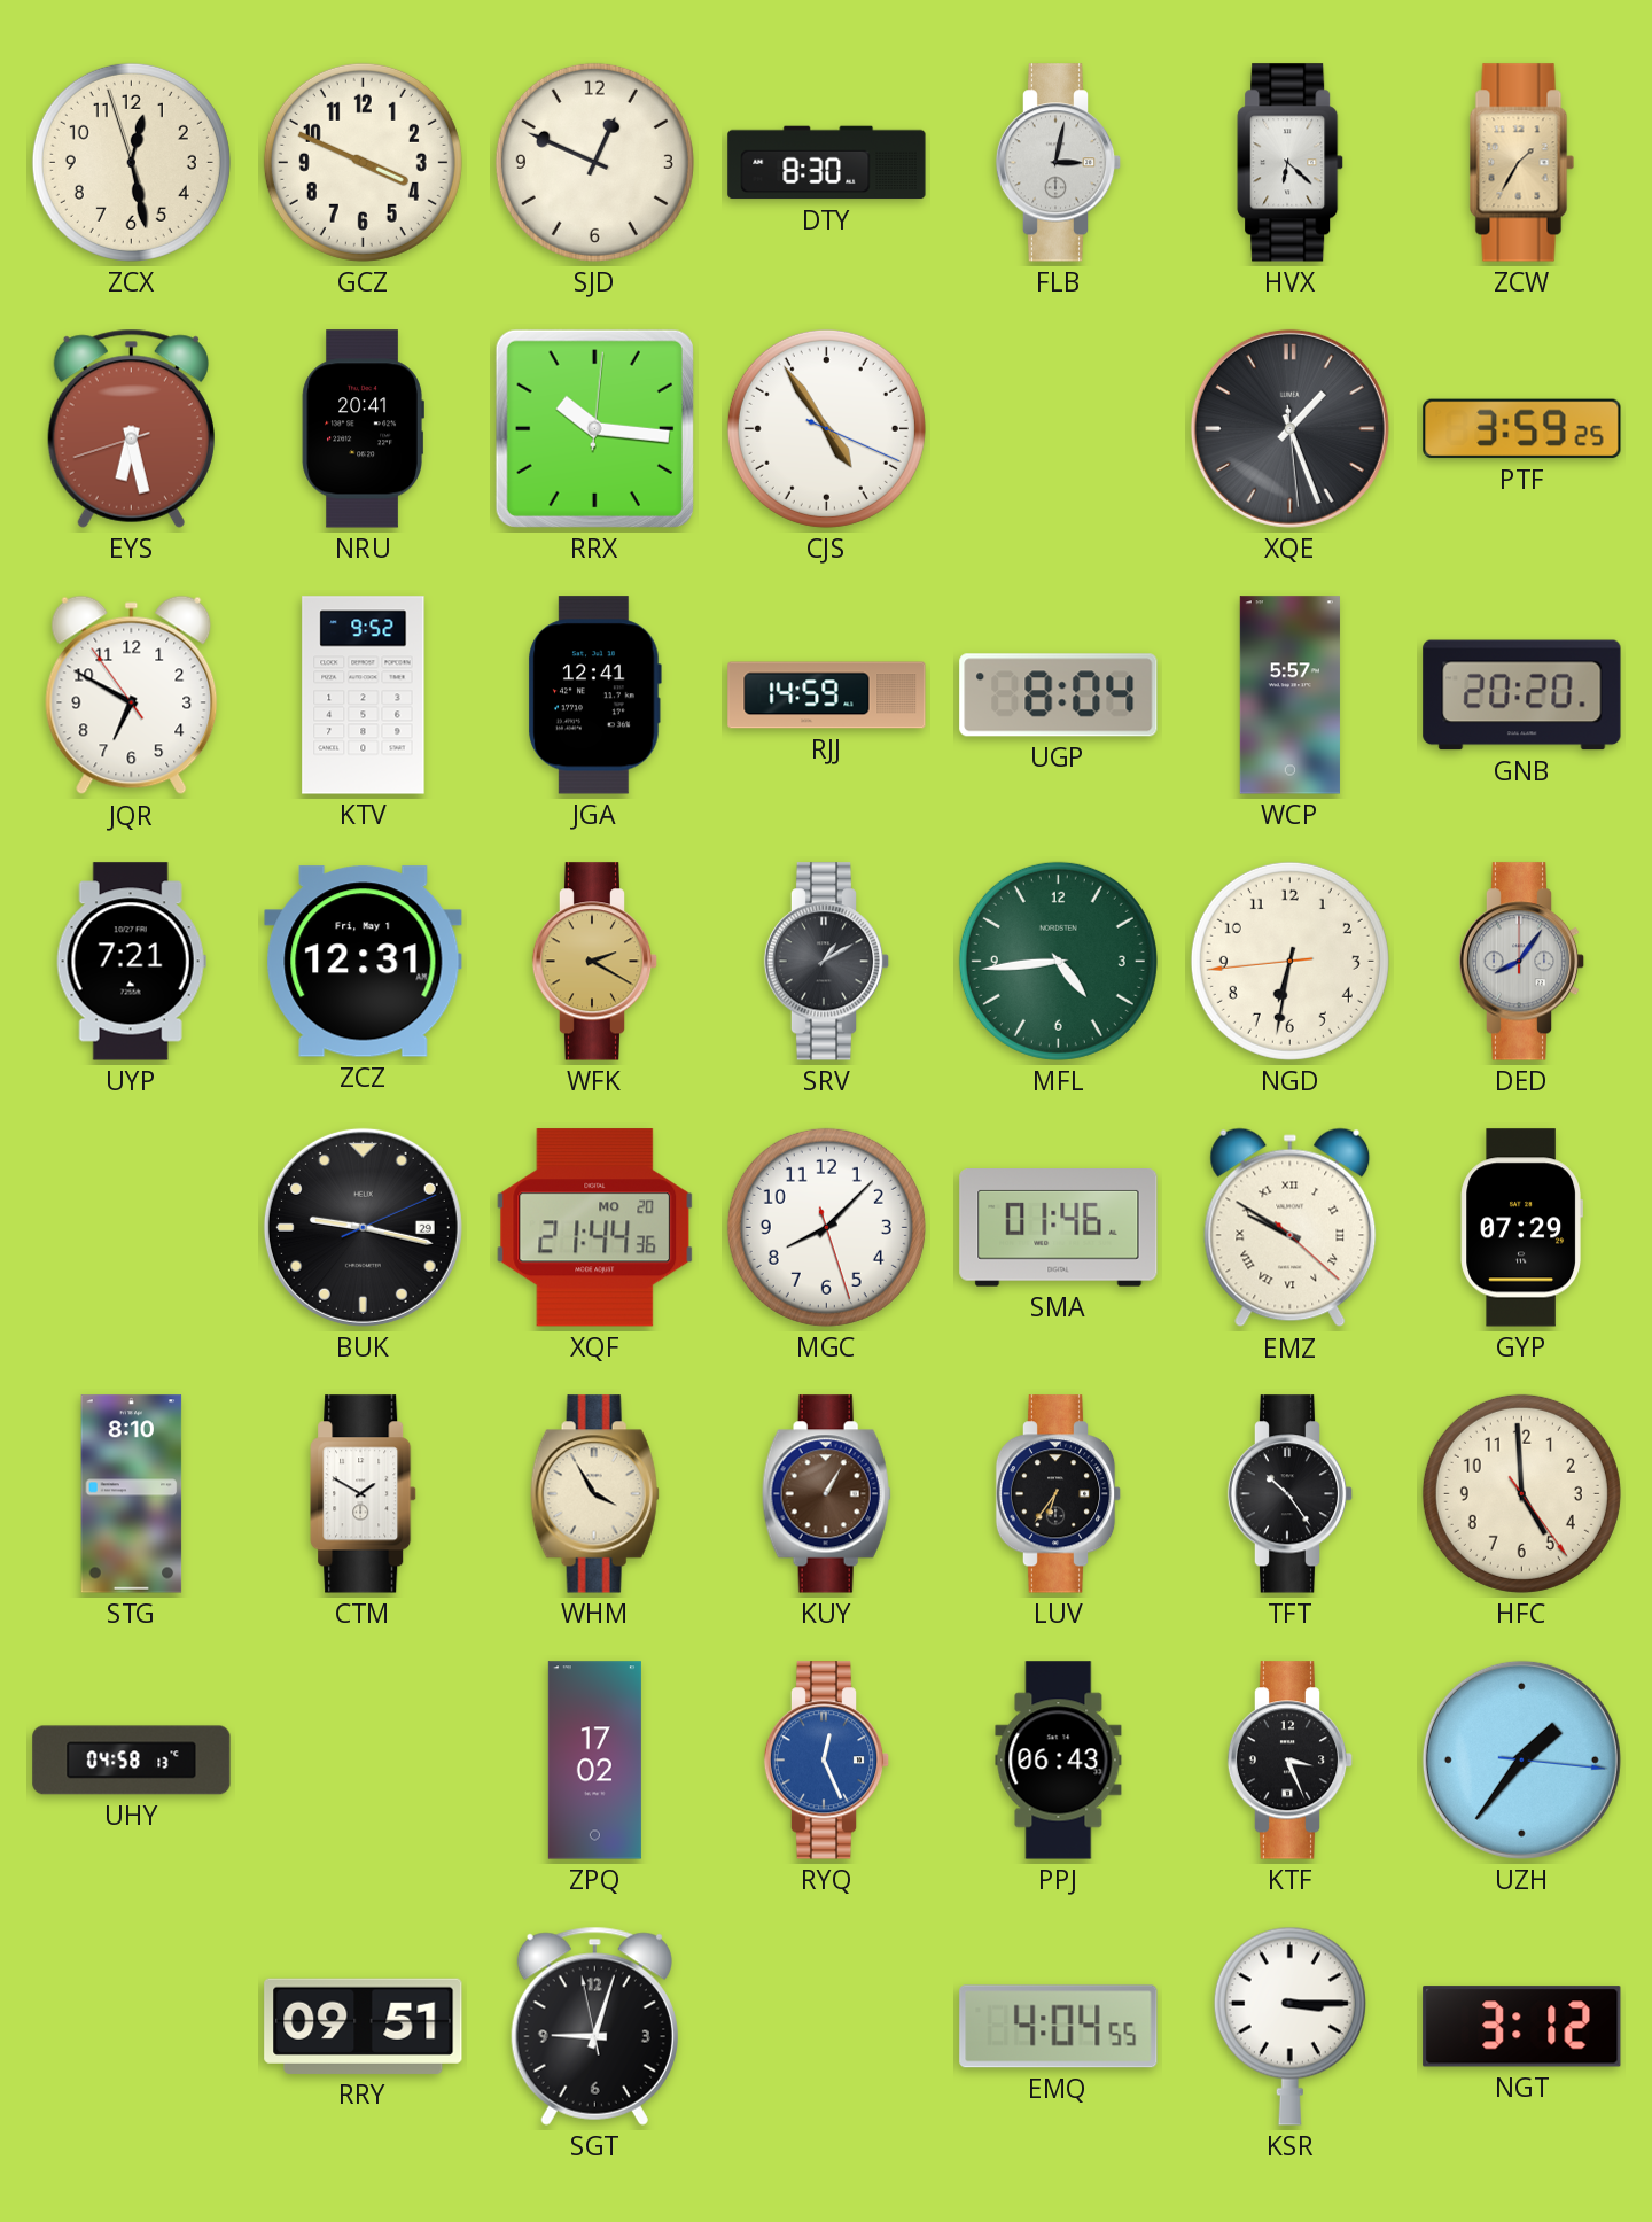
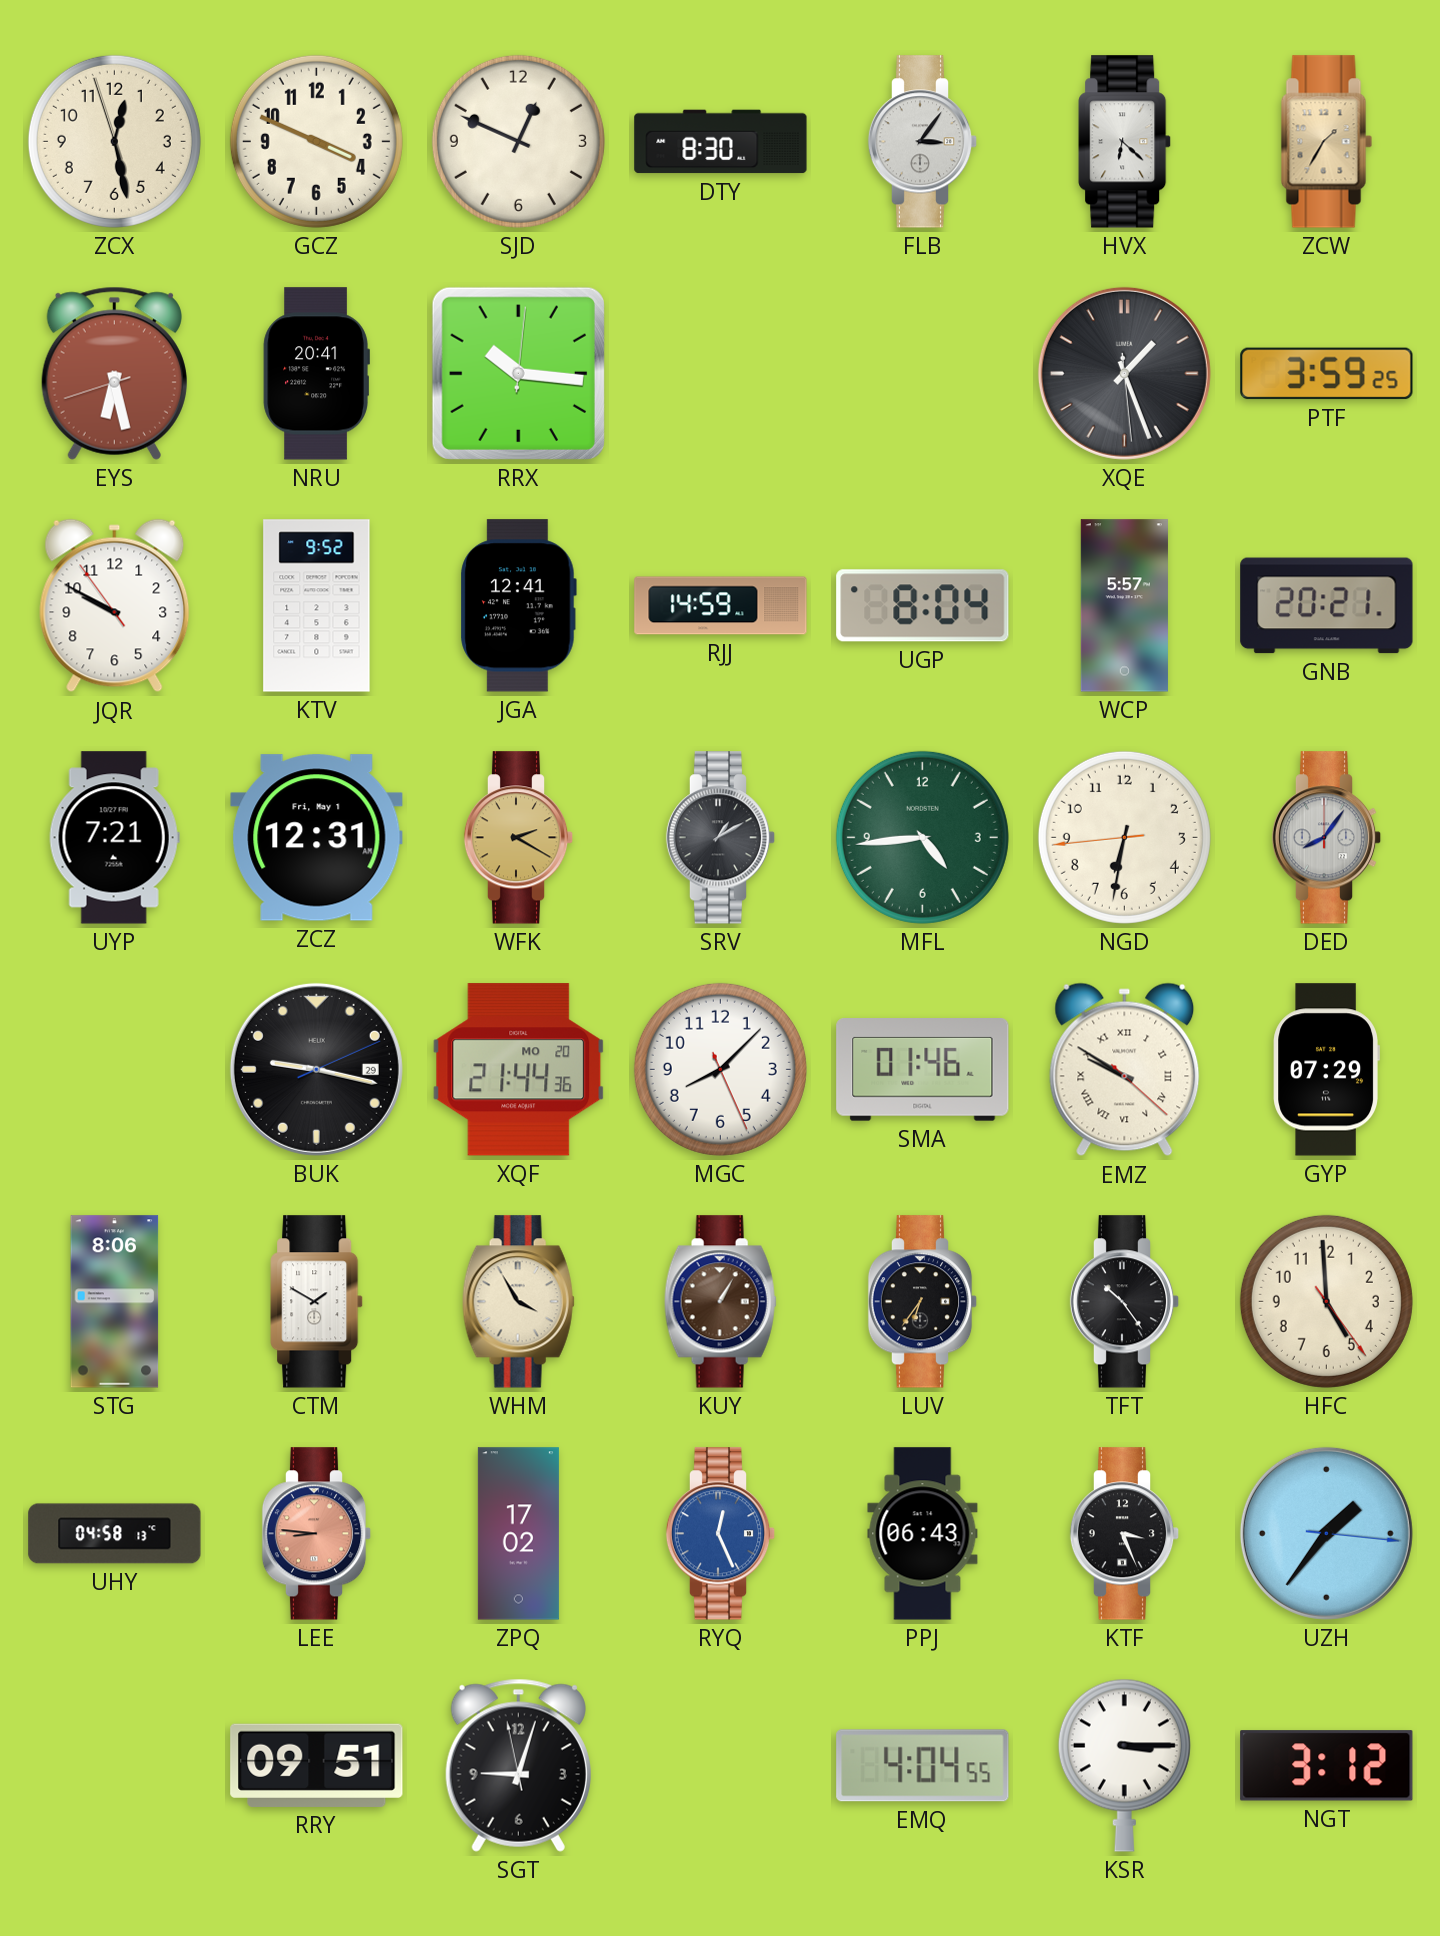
FLB: 3:02 -> 3:06 (923, 142)
CJS: 4:54 -> none (826, 428)
JQR: 6:49 -> 9:49 (115, 606)
GNB: 20:20 -> 20:21 (1327, 606)
MGC: 8:07:27 -> 8:07:26 (720, 1069)
STG: 8:10 -> 8:06 (115, 1302)
LEE: none -> 8:46 (317, 1534)
